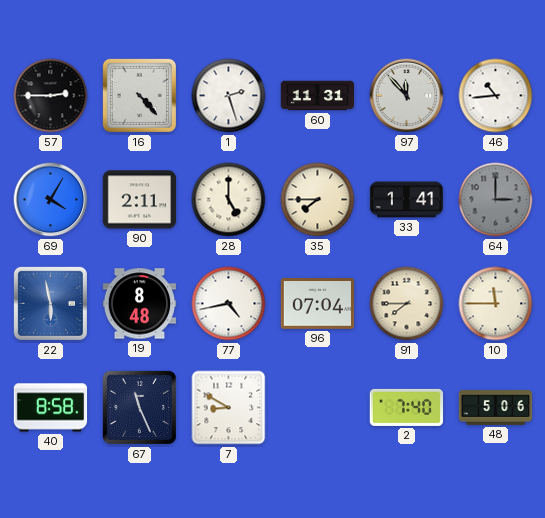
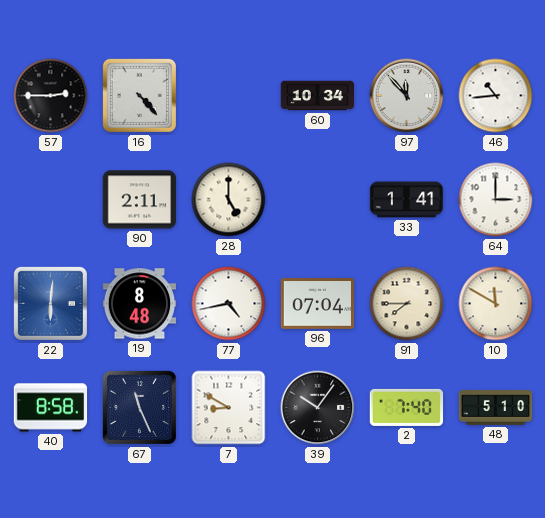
1: 2:27 -> none (229, 96)
60: 11:31 -> 10:34 (318, 96)
69: 4:05 -> none (51, 200)
35: 7:45 -> none (318, 200)
64 dial: grey -> white (496, 200)
22: 5:58 -> 6:01 (50, 303)
10: 11:45 -> 11:50 (496, 304)
39: none -> 10:06 (318, 408)
48: 5:06 -> 5:10 (496, 408)
